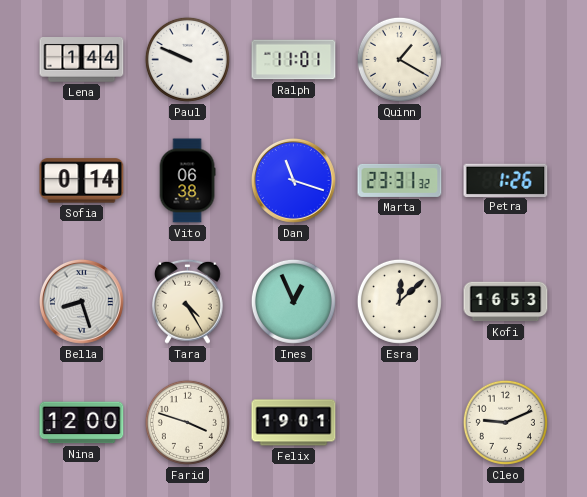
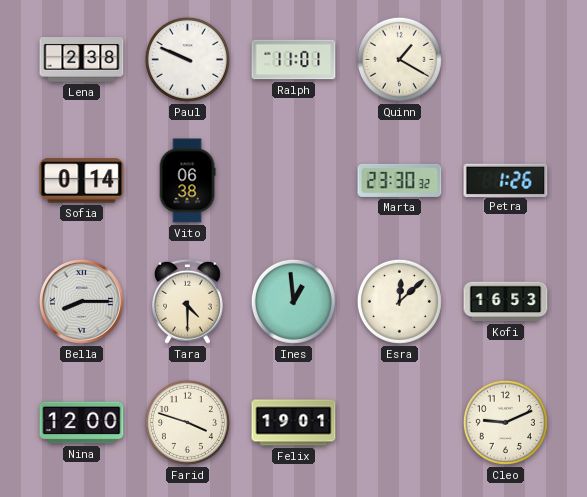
Lena: 1:44 -> 2:38 (82, 60)
Dan: 11:18 -> none (293, 180)
Marta: 23:31 -> 23:30 (400, 180)
Bella: 8:27 -> 8:15 (81, 301)
Tara: 4:25 -> 4:30 (188, 301)
Ines: 12:56 -> 12:59 (293, 301)
